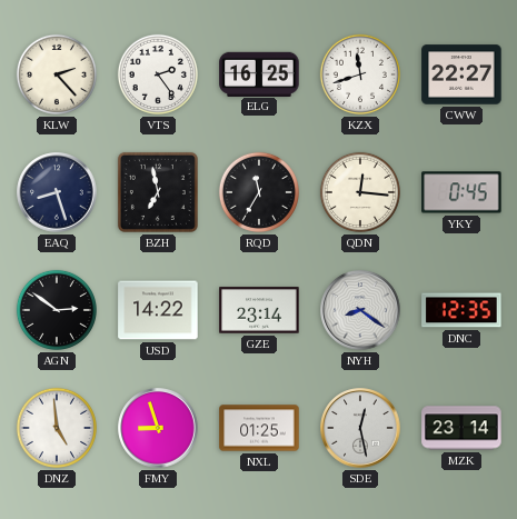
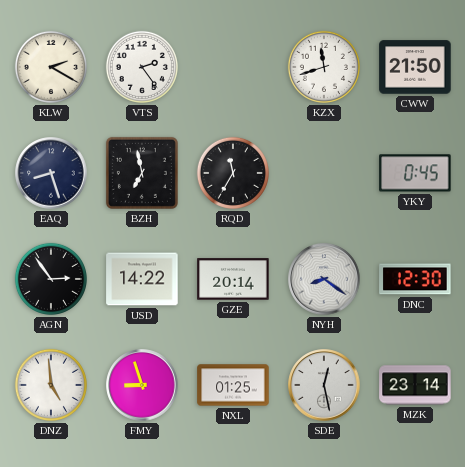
KLW: 2:23 -> 2:20 (51, 67)
ELG: 16:25 -> none (259, 73)
CWW: 22:27 -> 21:50 (415, 67)
QDN: 12:16 -> none (360, 192)
AGN: 2:51 -> 2:54 (51, 279)
GZE: 23:14 -> 20:14 (233, 279)
DNC: 12:35 -> 12:30 (415, 279)
